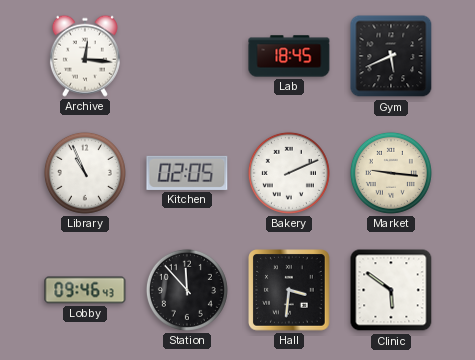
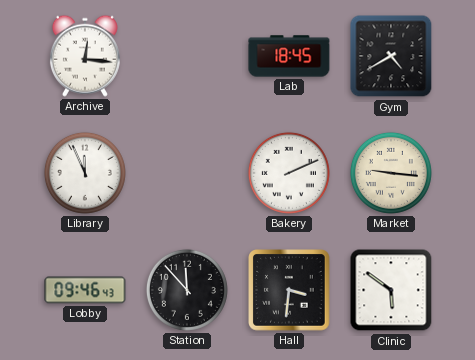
Gym: 5:41 -> 4:40 (391, 56)
Library: 10:56 -> 11:56 (85, 173)
Kitchen: 02:05 -> none (187, 173)
